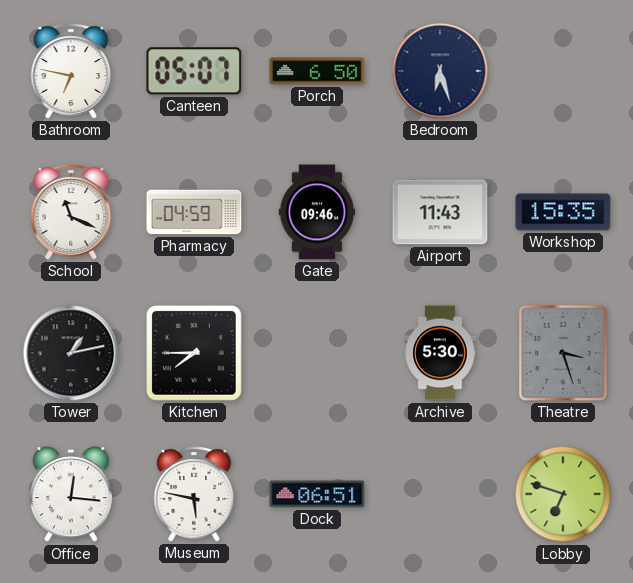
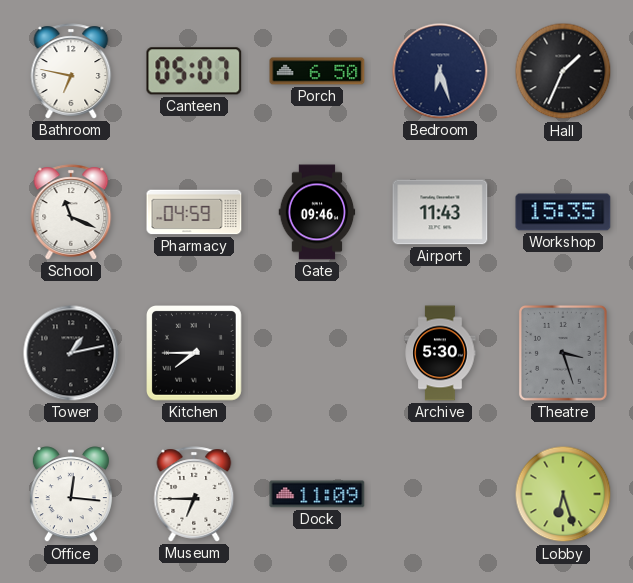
Hall: none -> 1:34 (563, 71)
Museum: 5:47 -> 6:45 (194, 494)
Dock: 06:51 -> 11:09 (317, 494)
Lobby: 6:48 -> 6:27 (563, 494)
